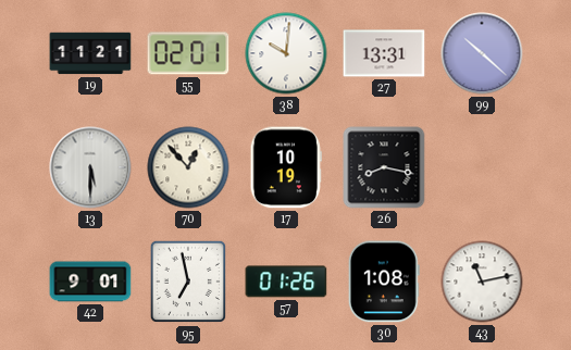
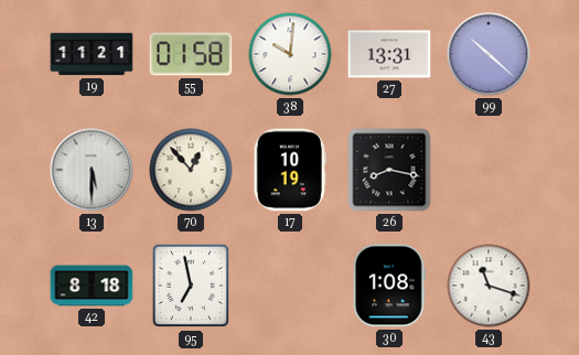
55: 02:01 -> 01:58 (191, 54)
42: 9:01 -> 8:18 (92, 286)
57: 01:26 -> none (286, 282)
43: 11:13 -> 11:18 (489, 286)
